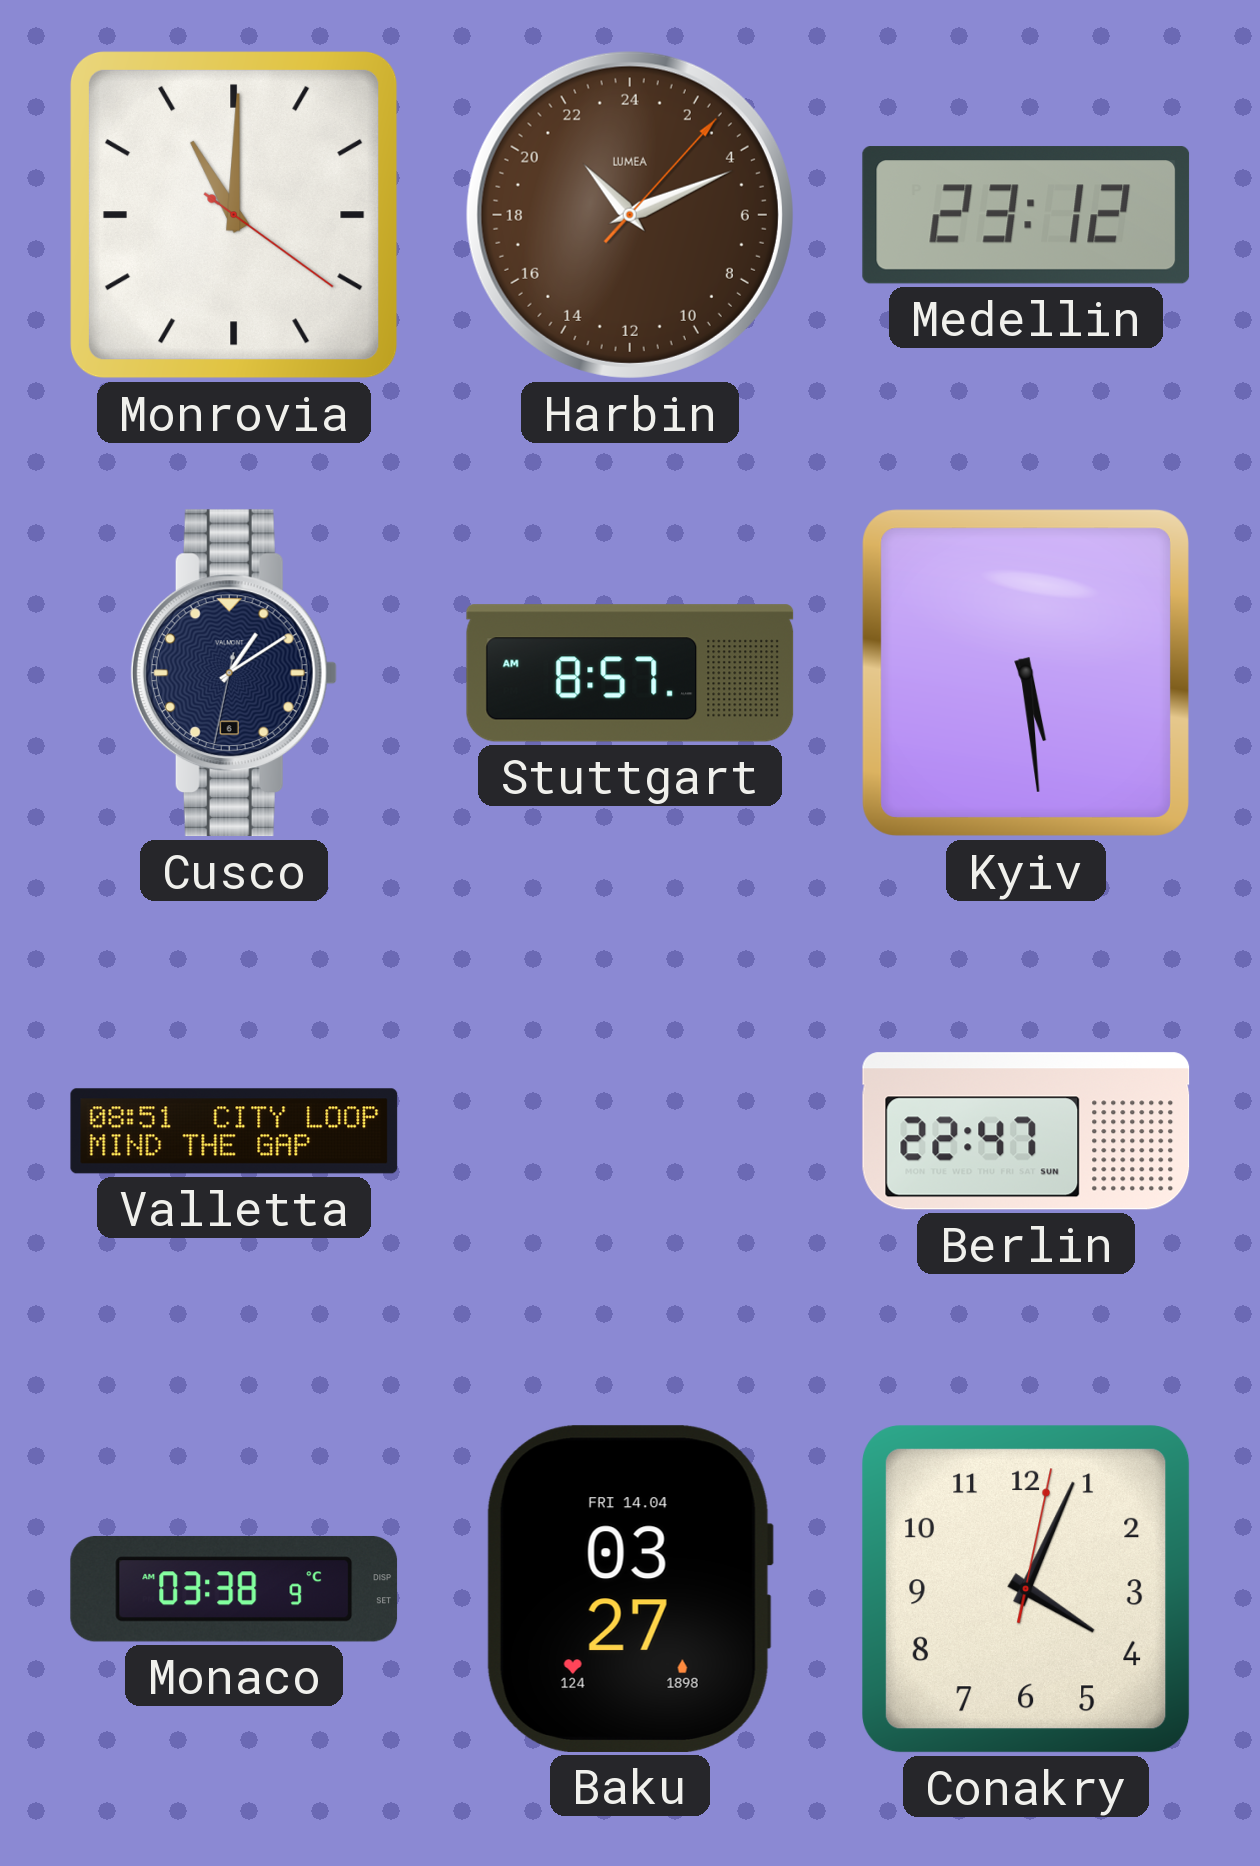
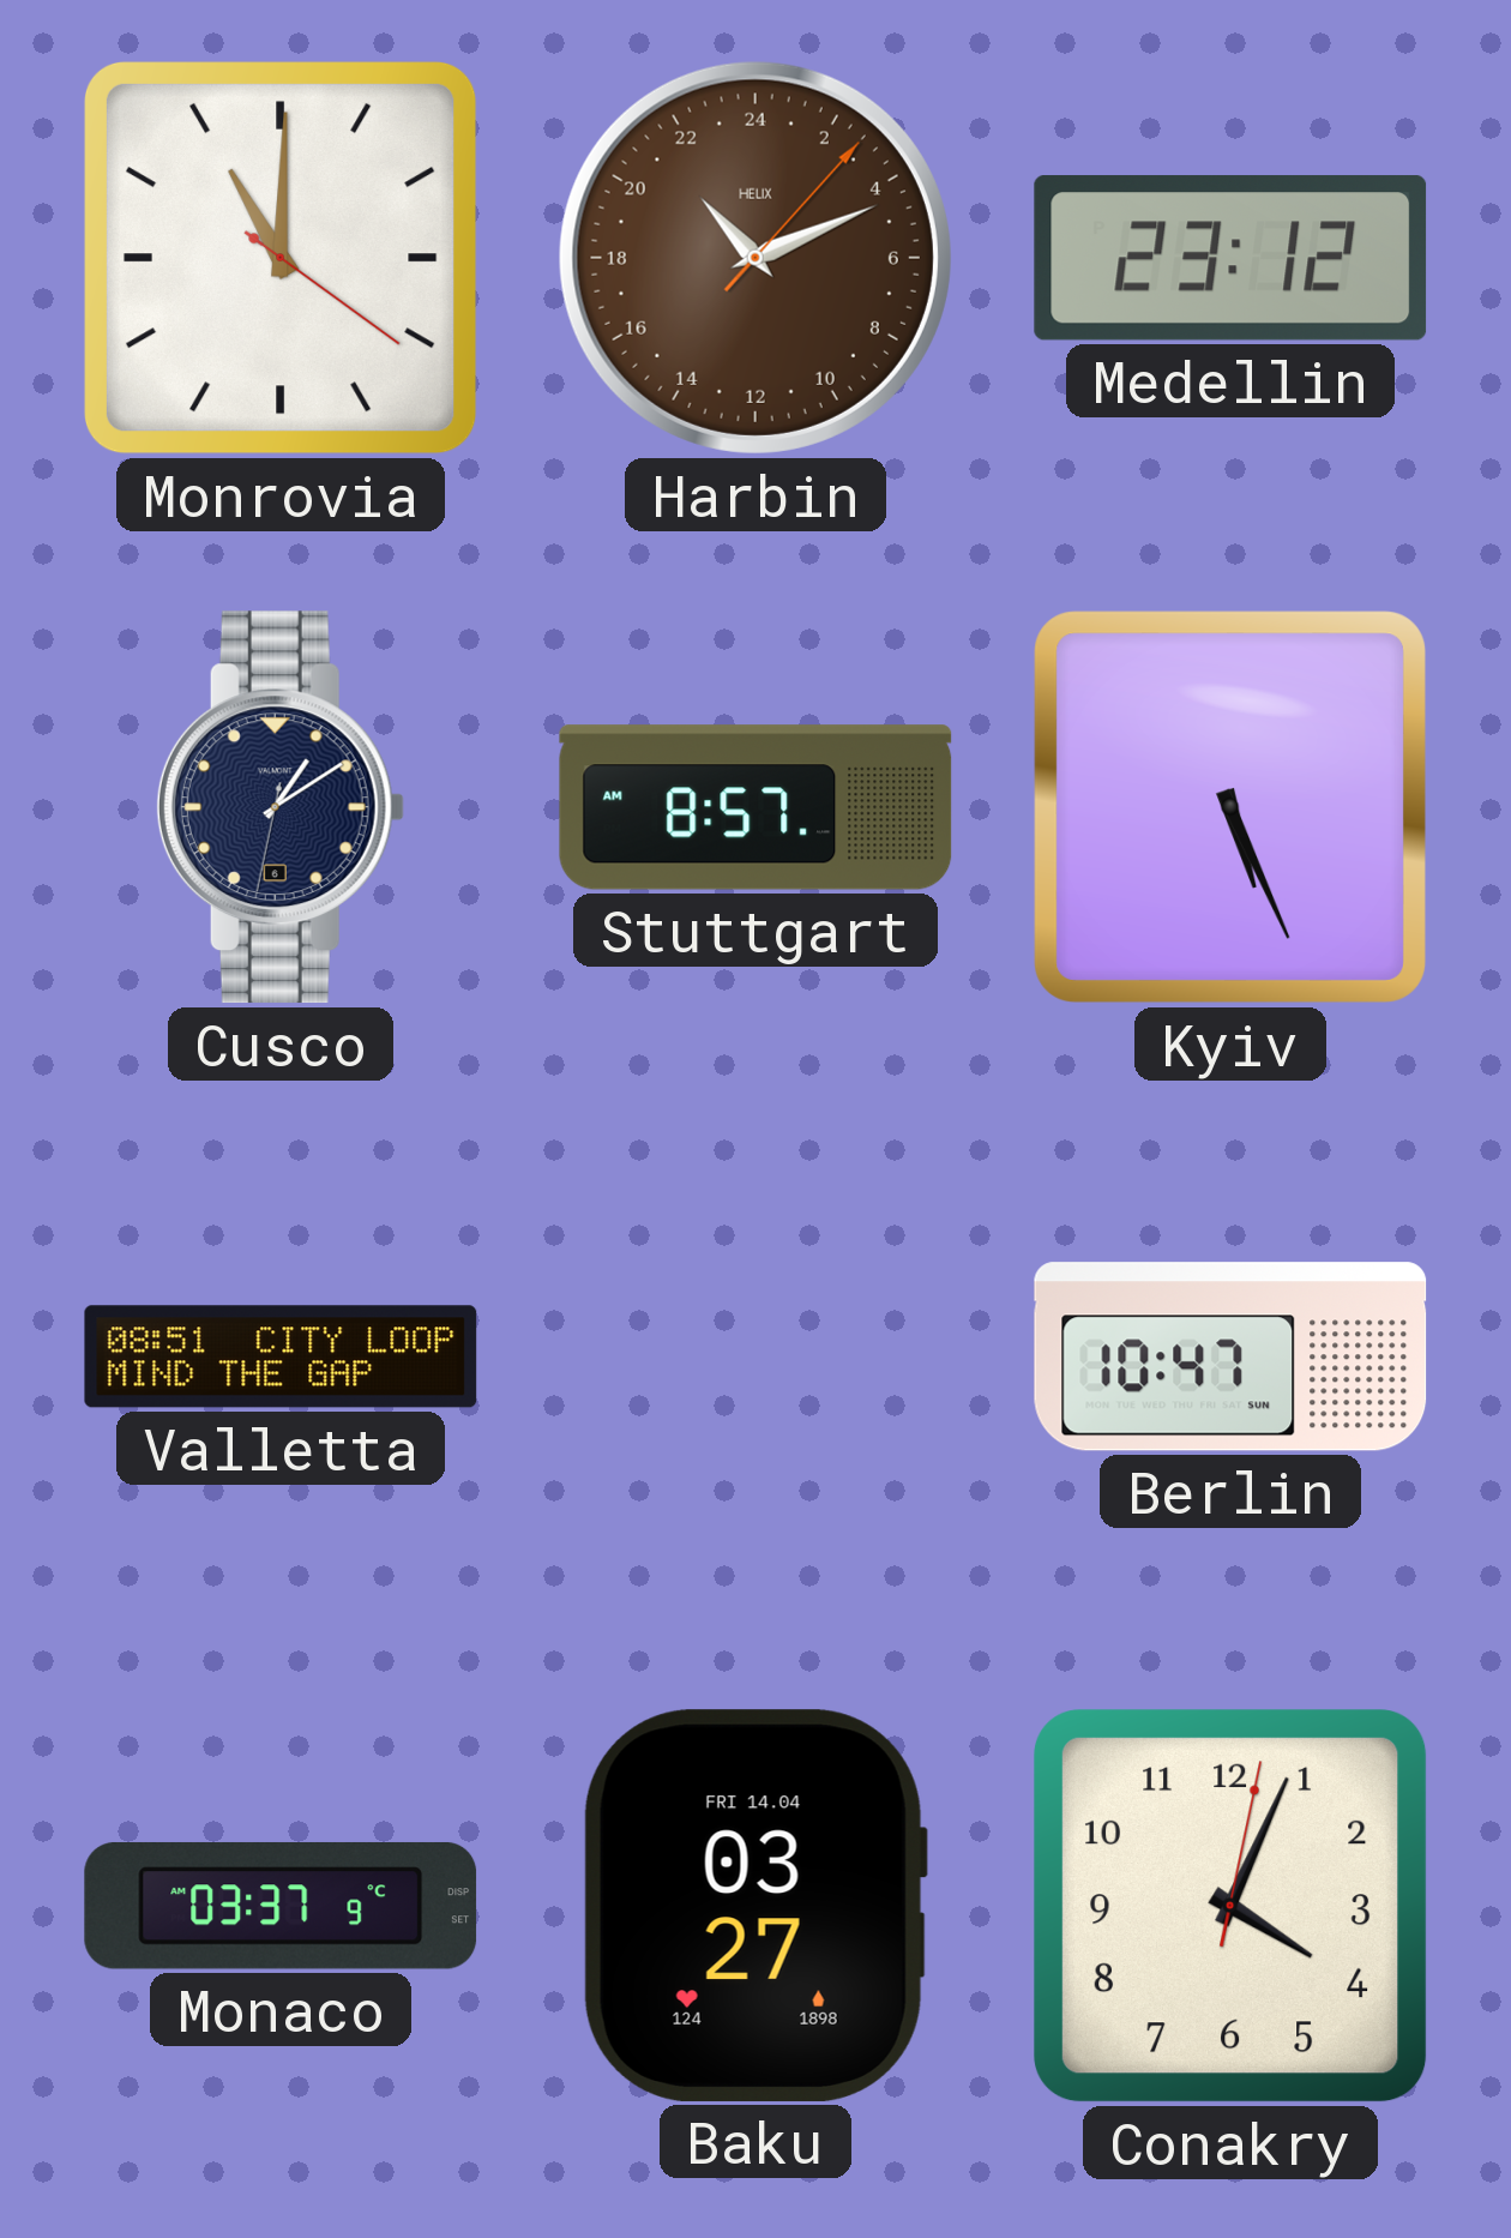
Harbin brand: LUMEA -> HELIX (755, 258)
Kyiv: 5:29 -> 5:26 (1230, 807)
Berlin: 22:47 -> 10:47 (1230, 1356)
Monaco: 03:38 -> 03:37 (281, 1906)
